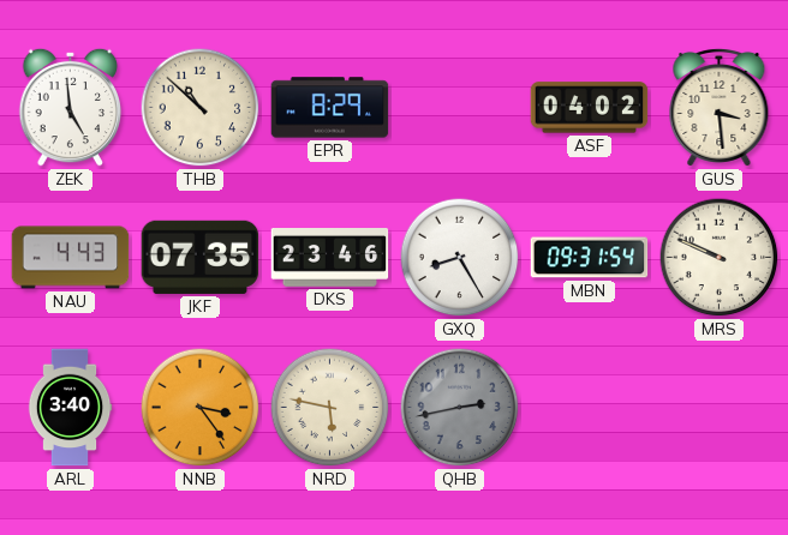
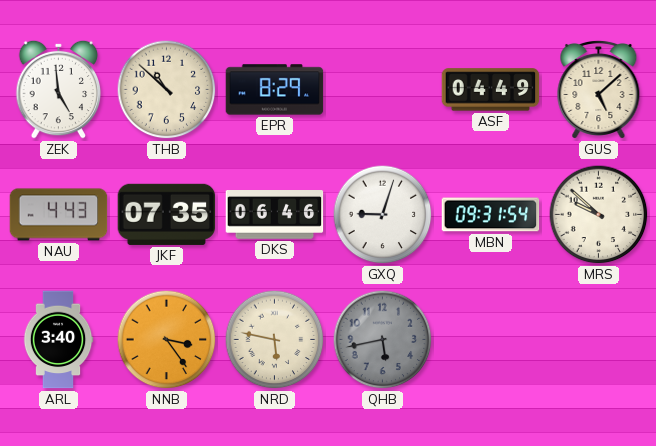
ASF: 04:02 -> 04:49 (491, 90)
GUS: 3:29 -> 5:08 (599, 89)
DKS: 23:46 -> 06:46 (275, 215)
GXQ: 8:25 -> 9:03 (383, 215)
MRS: 9:49 -> 9:52 (599, 215)
QHB: 2:43 -> 5:43 (383, 340)
